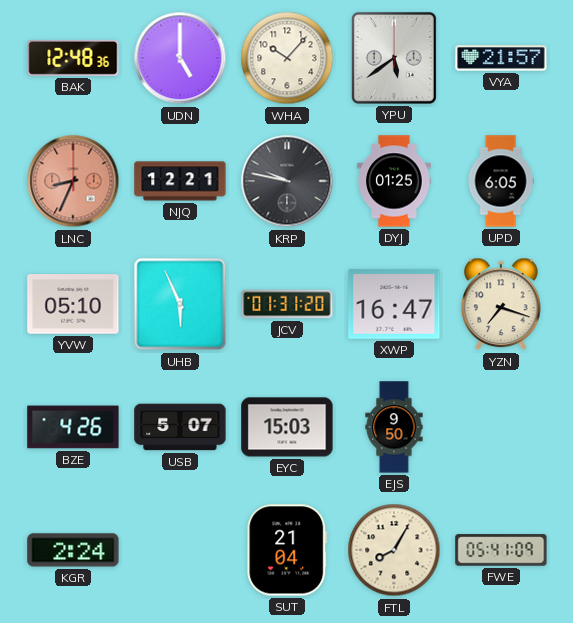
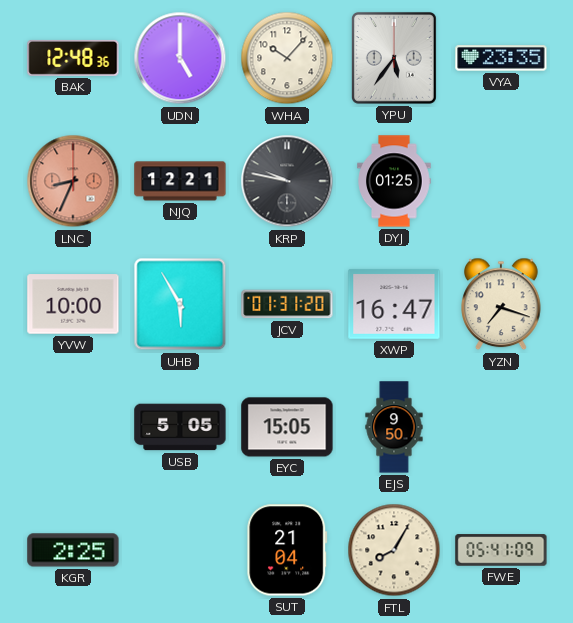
YPU: 5:39 -> 5:36 (394, 58)
VYA: 21:57 -> 23:35 (501, 58)
UPD: 6:05 -> none (501, 181)
YVW: 05:10 -> 10:00 (73, 304)
UHB: 5:56 -> 5:55 (180, 304)
BZE: 4:26 -> none (73, 427)
USB: 5:07 -> 5:05 (180, 427)
EYC: 15:03 -> 15:05 (287, 427)
KGR: 2:24 -> 2:25 (73, 550)
